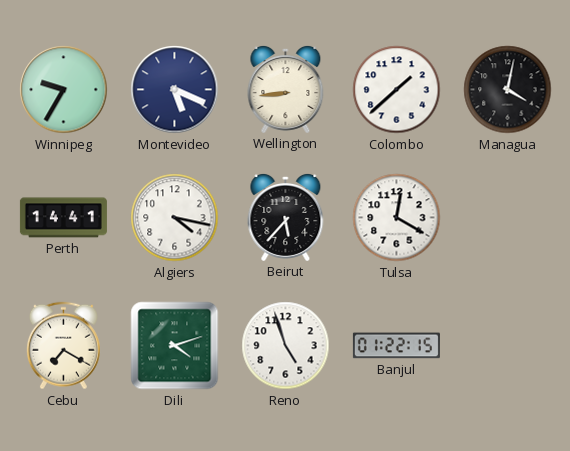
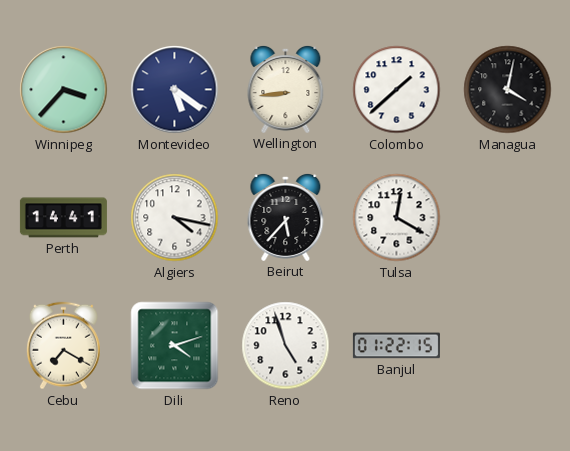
Winnipeg: 9:35 -> 3:37 (64, 90)
Montevideo: 5:19 -> 5:21 (175, 90)
